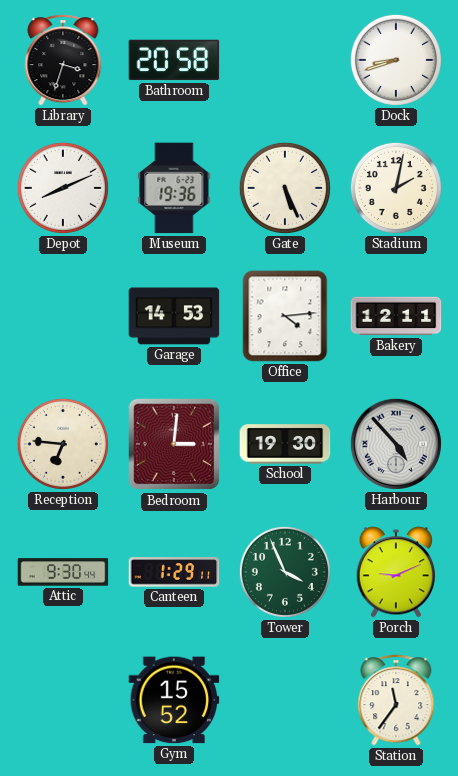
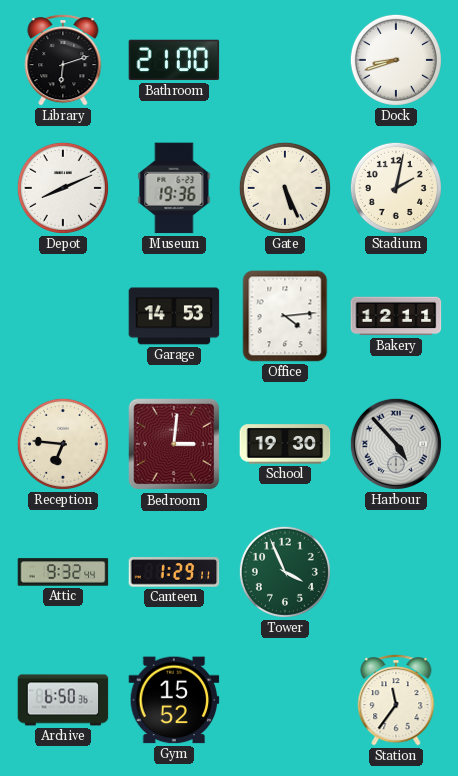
Library: 3:33 -> 6:12 (63, 60)
Bathroom: 20:58 -> 21:00 (174, 60)
Attic: 9:30 -> 9:32 (63, 572)
Porch: 9:11 -> none (396, 572)
Archive: none -> 6:50 (63, 700)
